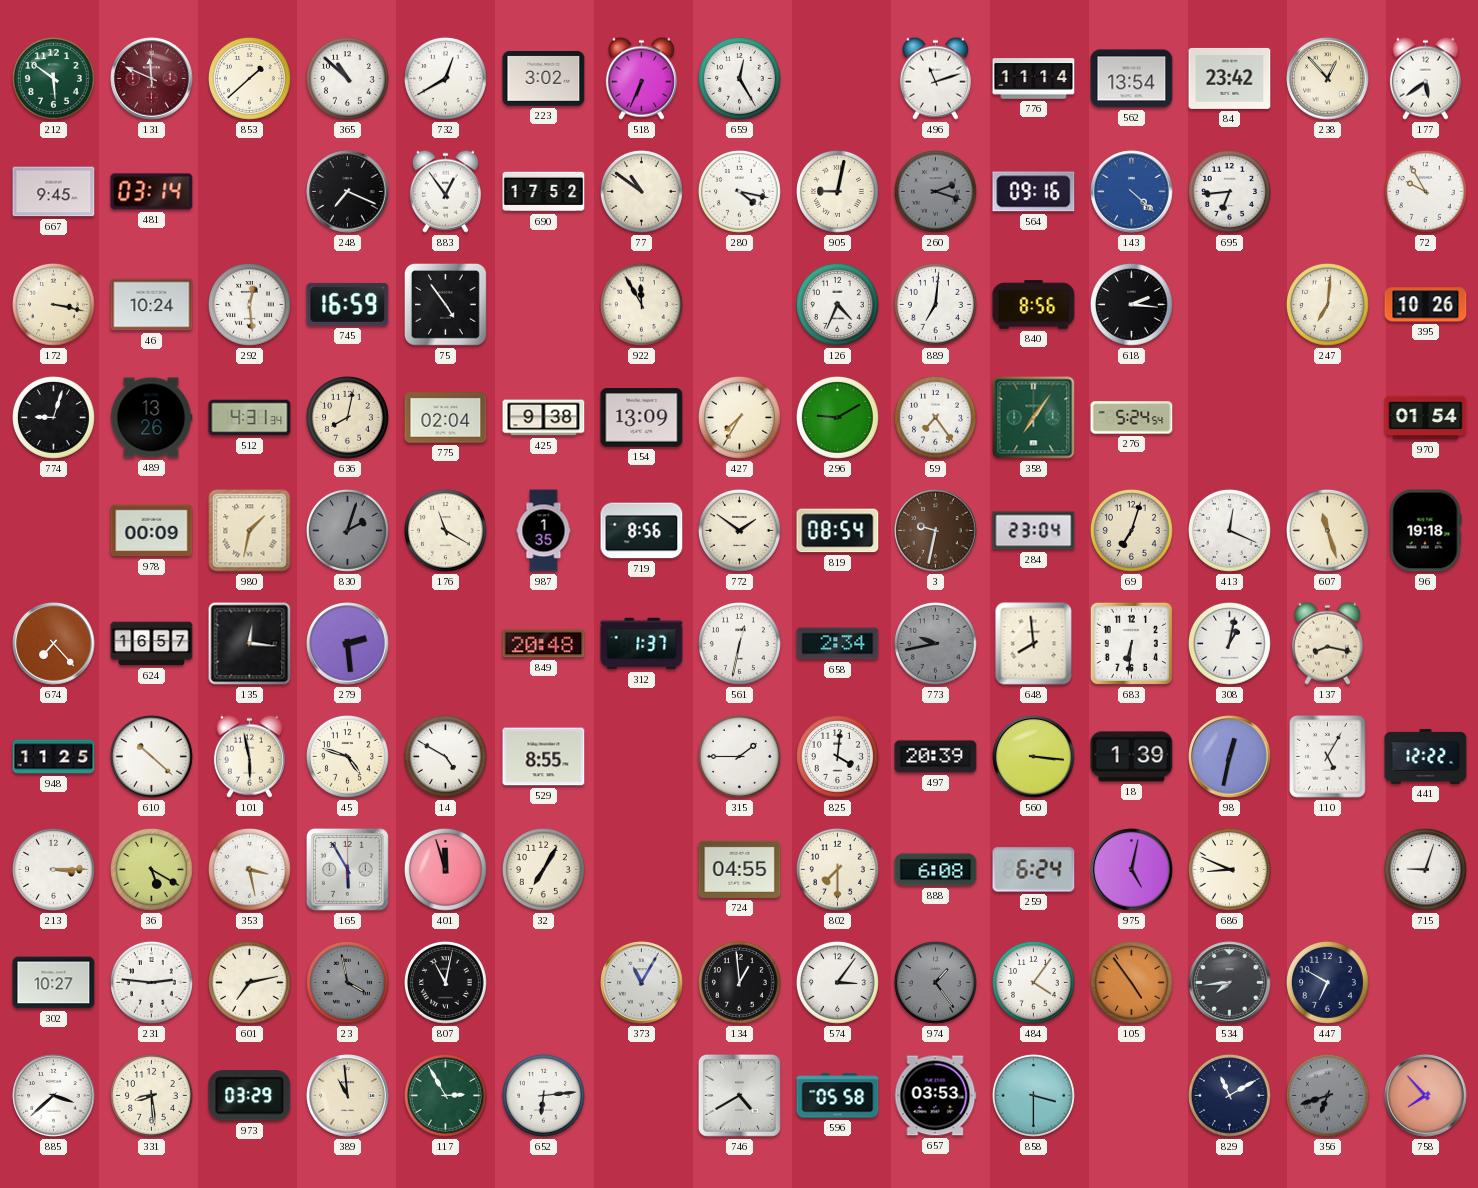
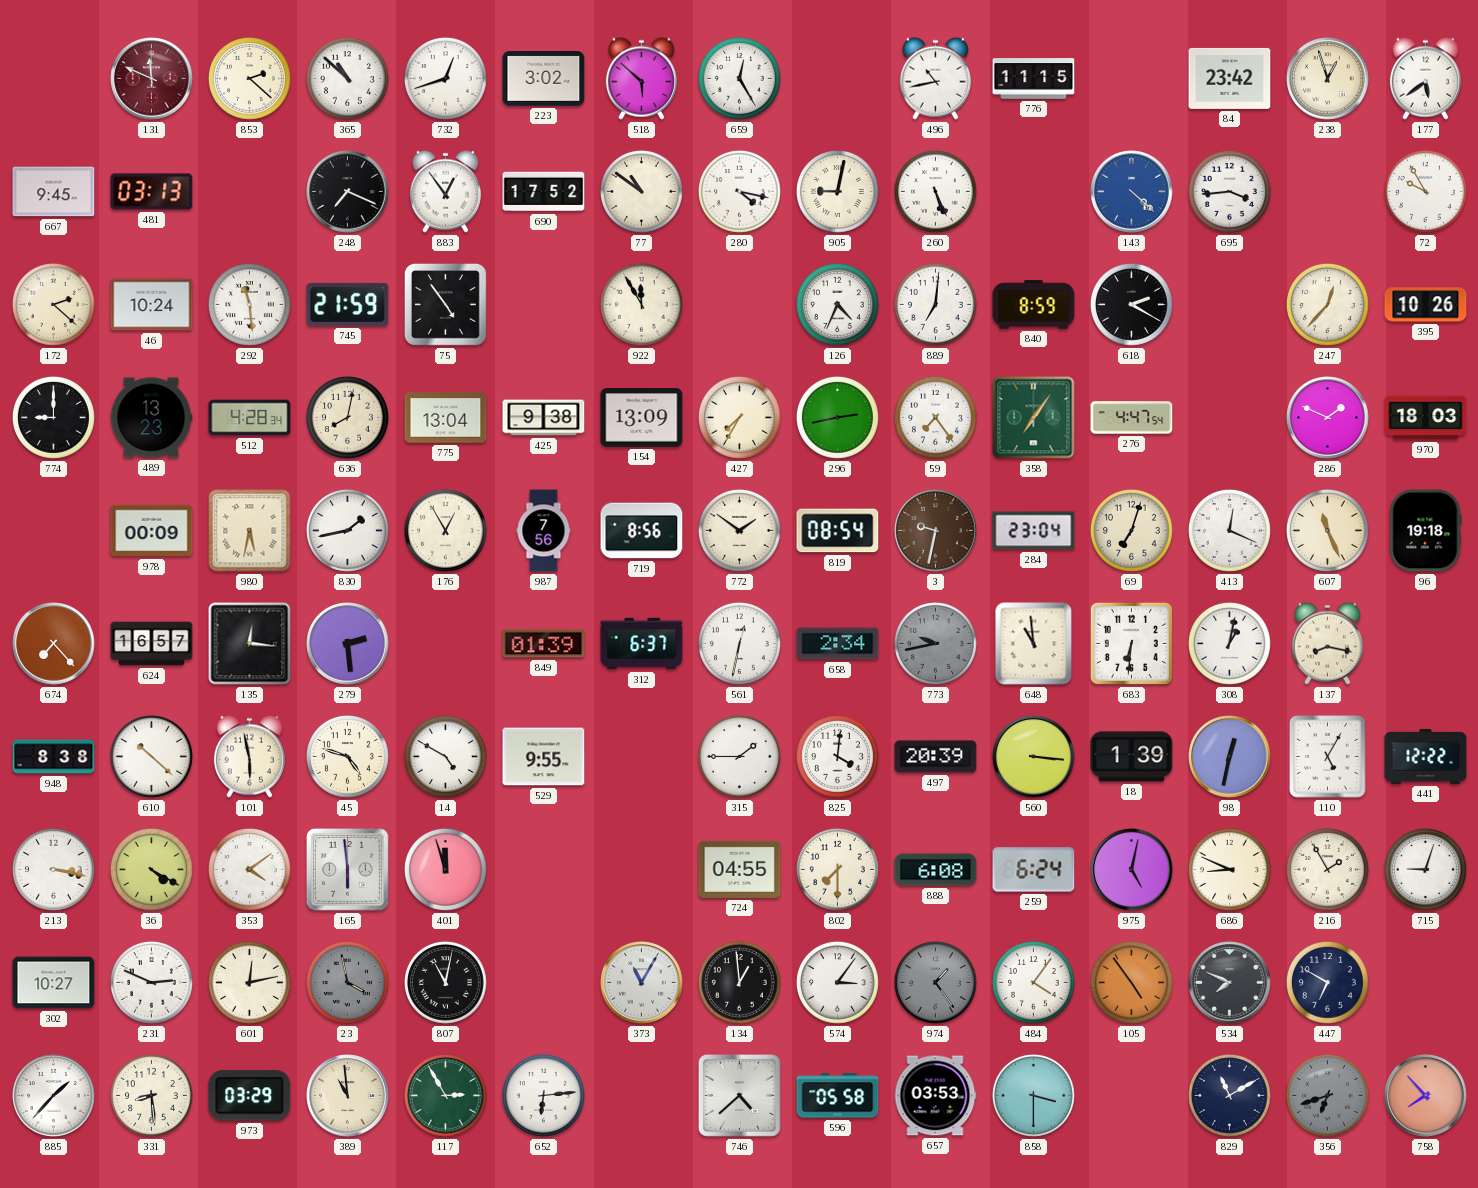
212: 5:51 -> none (54, 79)
853: 1:38 -> 2:22 (250, 79)
732: 12:40 -> 12:42 (446, 79)
518: 6:34 -> 5:52 (641, 78)
496: 11:12 -> 10:43 (935, 78)
776: 11:14 -> 11:15 (1034, 79)
562: 13:54 -> none (1132, 79)
238: 12:53 -> 12:57 (1328, 79)
481: 03:14 -> 03:13 (152, 192)
260: 2:18 -> 5:26 (936, 192)
260 dial: grey -> white (936, 192)
564: 09:16 -> none (1034, 192)
695: 6:44 -> 3:44 (1230, 192)
172: 3:17 -> 2:22 (54, 305)
292: 12:29 -> 11:29 (250, 305)
745: 16:59 -> 21:59 (348, 304)
840: 8:56 -> 8:59 (1034, 305)
618: 2:16 -> 2:20 (1132, 305)
247: 7:01 -> 12:37 (1328, 305)
774: 9:03 -> 9:00 (54, 418)
489: 13:26 -> 13:23 (151, 418)
512: 4:31 -> 4:28 (250, 418)
775: 02:04 -> 13:04 (446, 418)
296: 9:10 -> 2:43 (838, 418)
276: 5:24 -> 4:47 (1132, 418)
286: none -> 1:49 (1328, 418)
970: 01:54 -> 18:03 (1426, 418)
980: 1:32 -> 5:32 (250, 531)
830: 2:03 -> 1:43 (348, 531)
830 dial: grey -> white (348, 531)
176: 11:20 -> 12:55 (446, 531)
987: 1:35 -> 7:56 (544, 531)
607: 11:27 -> 11:26 (1328, 531)
849: 20:48 -> 01:39 (544, 644)
312: 1:37 -> 6:37 (642, 644)
648: 7:59 -> 10:59 (1034, 644)
948: 11:25 -> 8:38 (54, 757)
529: 8:55 -> 9:55 (544, 757)
213: 3:15 -> 3:17 (54, 870)
36: 5:20 -> 4:20 (152, 870)
353: 3:28 -> 4:09 (250, 870)
165: 5:55 -> 5:59 (348, 870)
32: 7:05 -> none (544, 870)
216: none -> 1:55 (1328, 870)
231: 2:46 -> 2:49 (152, 983)
601: 7:13 -> 12:13 (250, 983)
534: 7:44 -> 7:49 (1230, 983)
885: 3:38 -> 1:37 (54, 1096)
746: 4:40 -> 4:38 (740, 1096)
